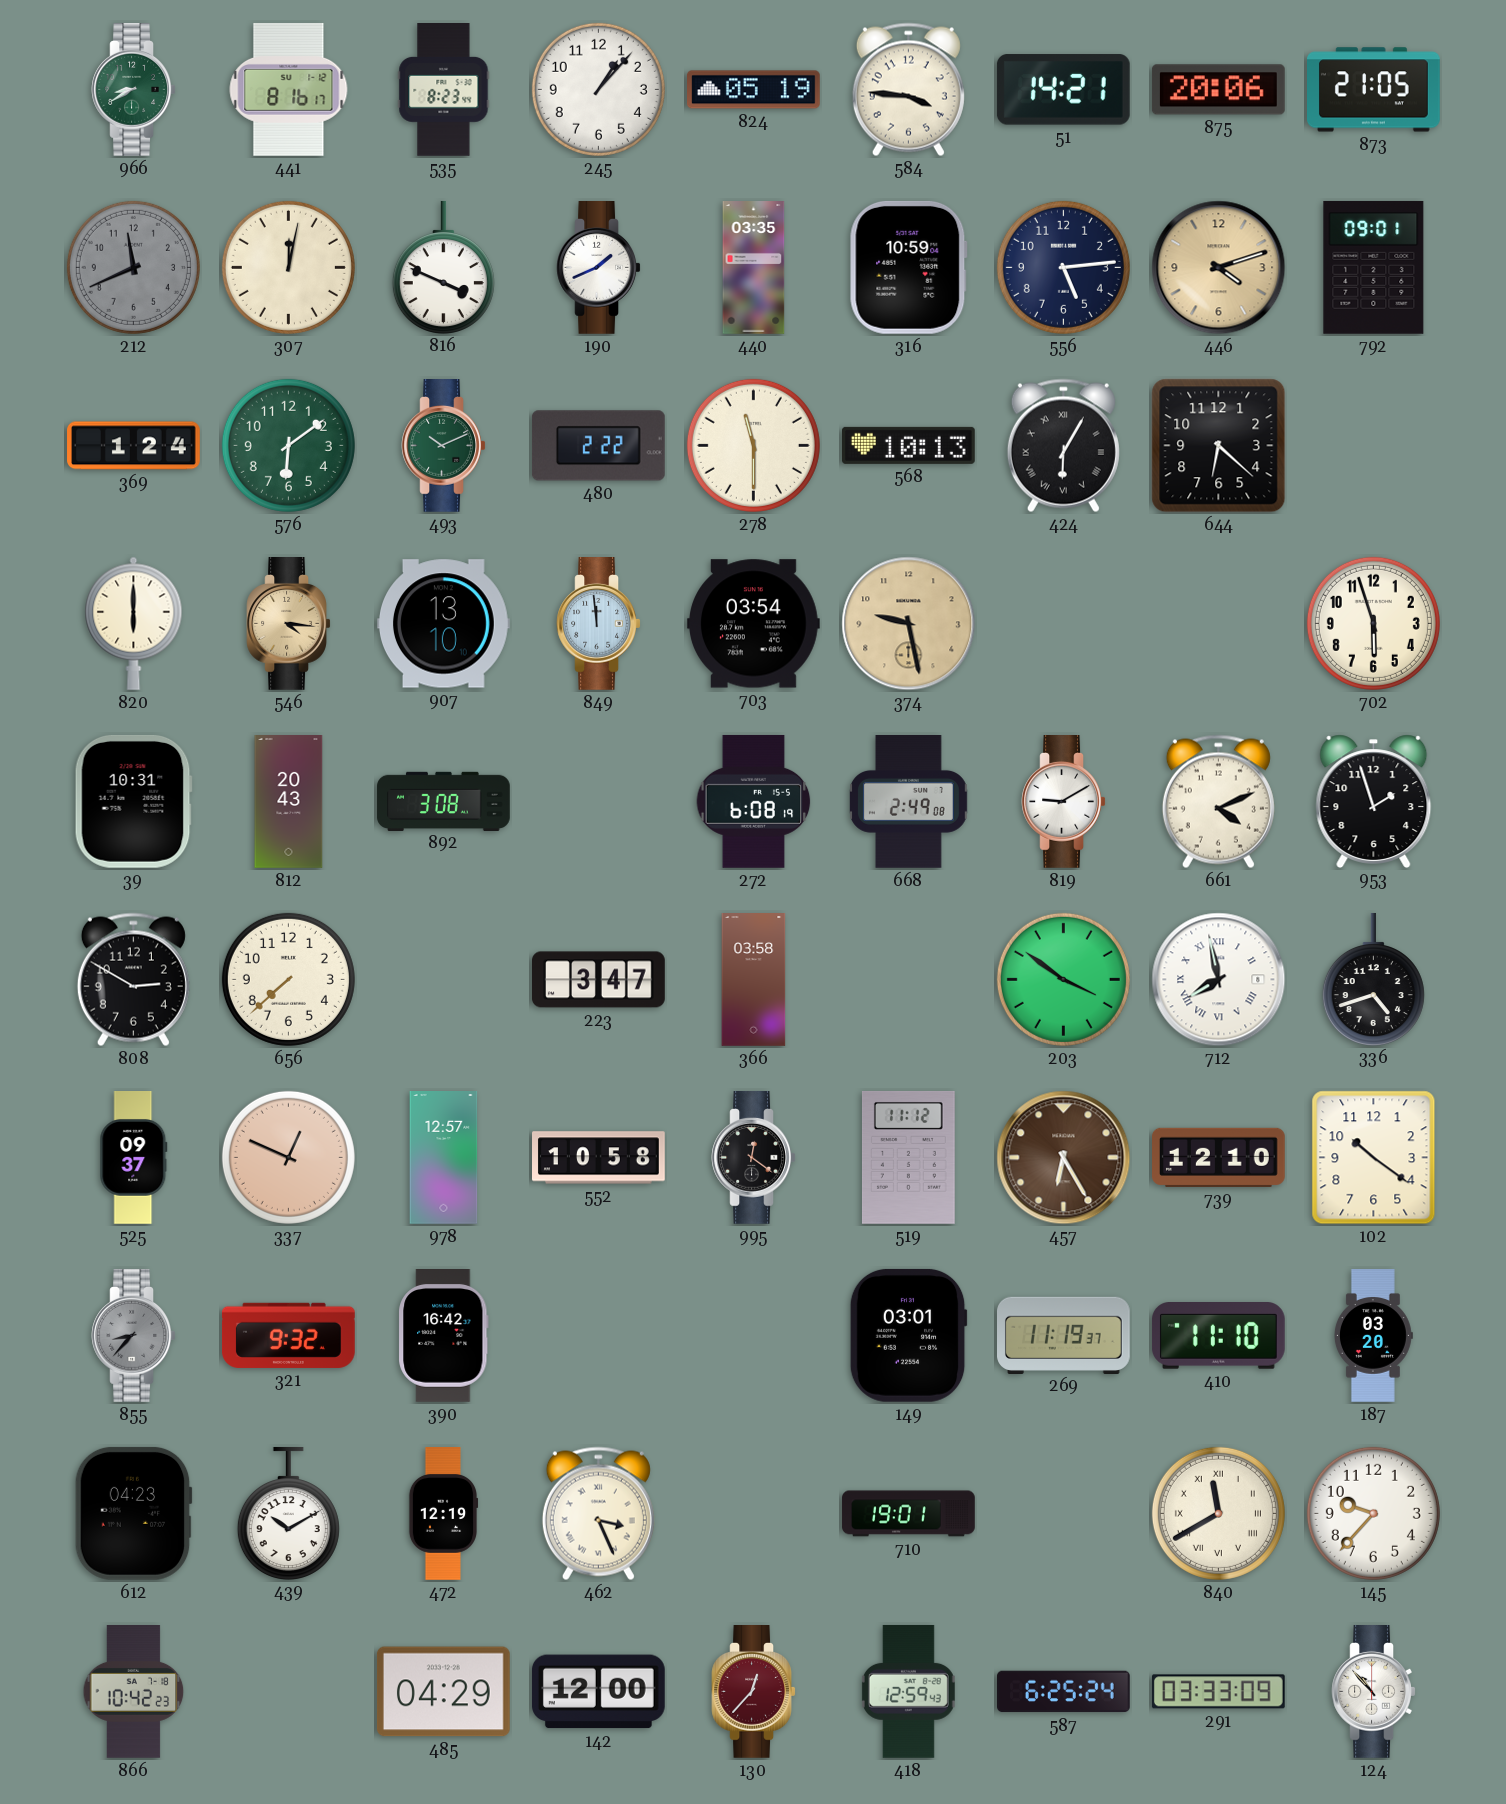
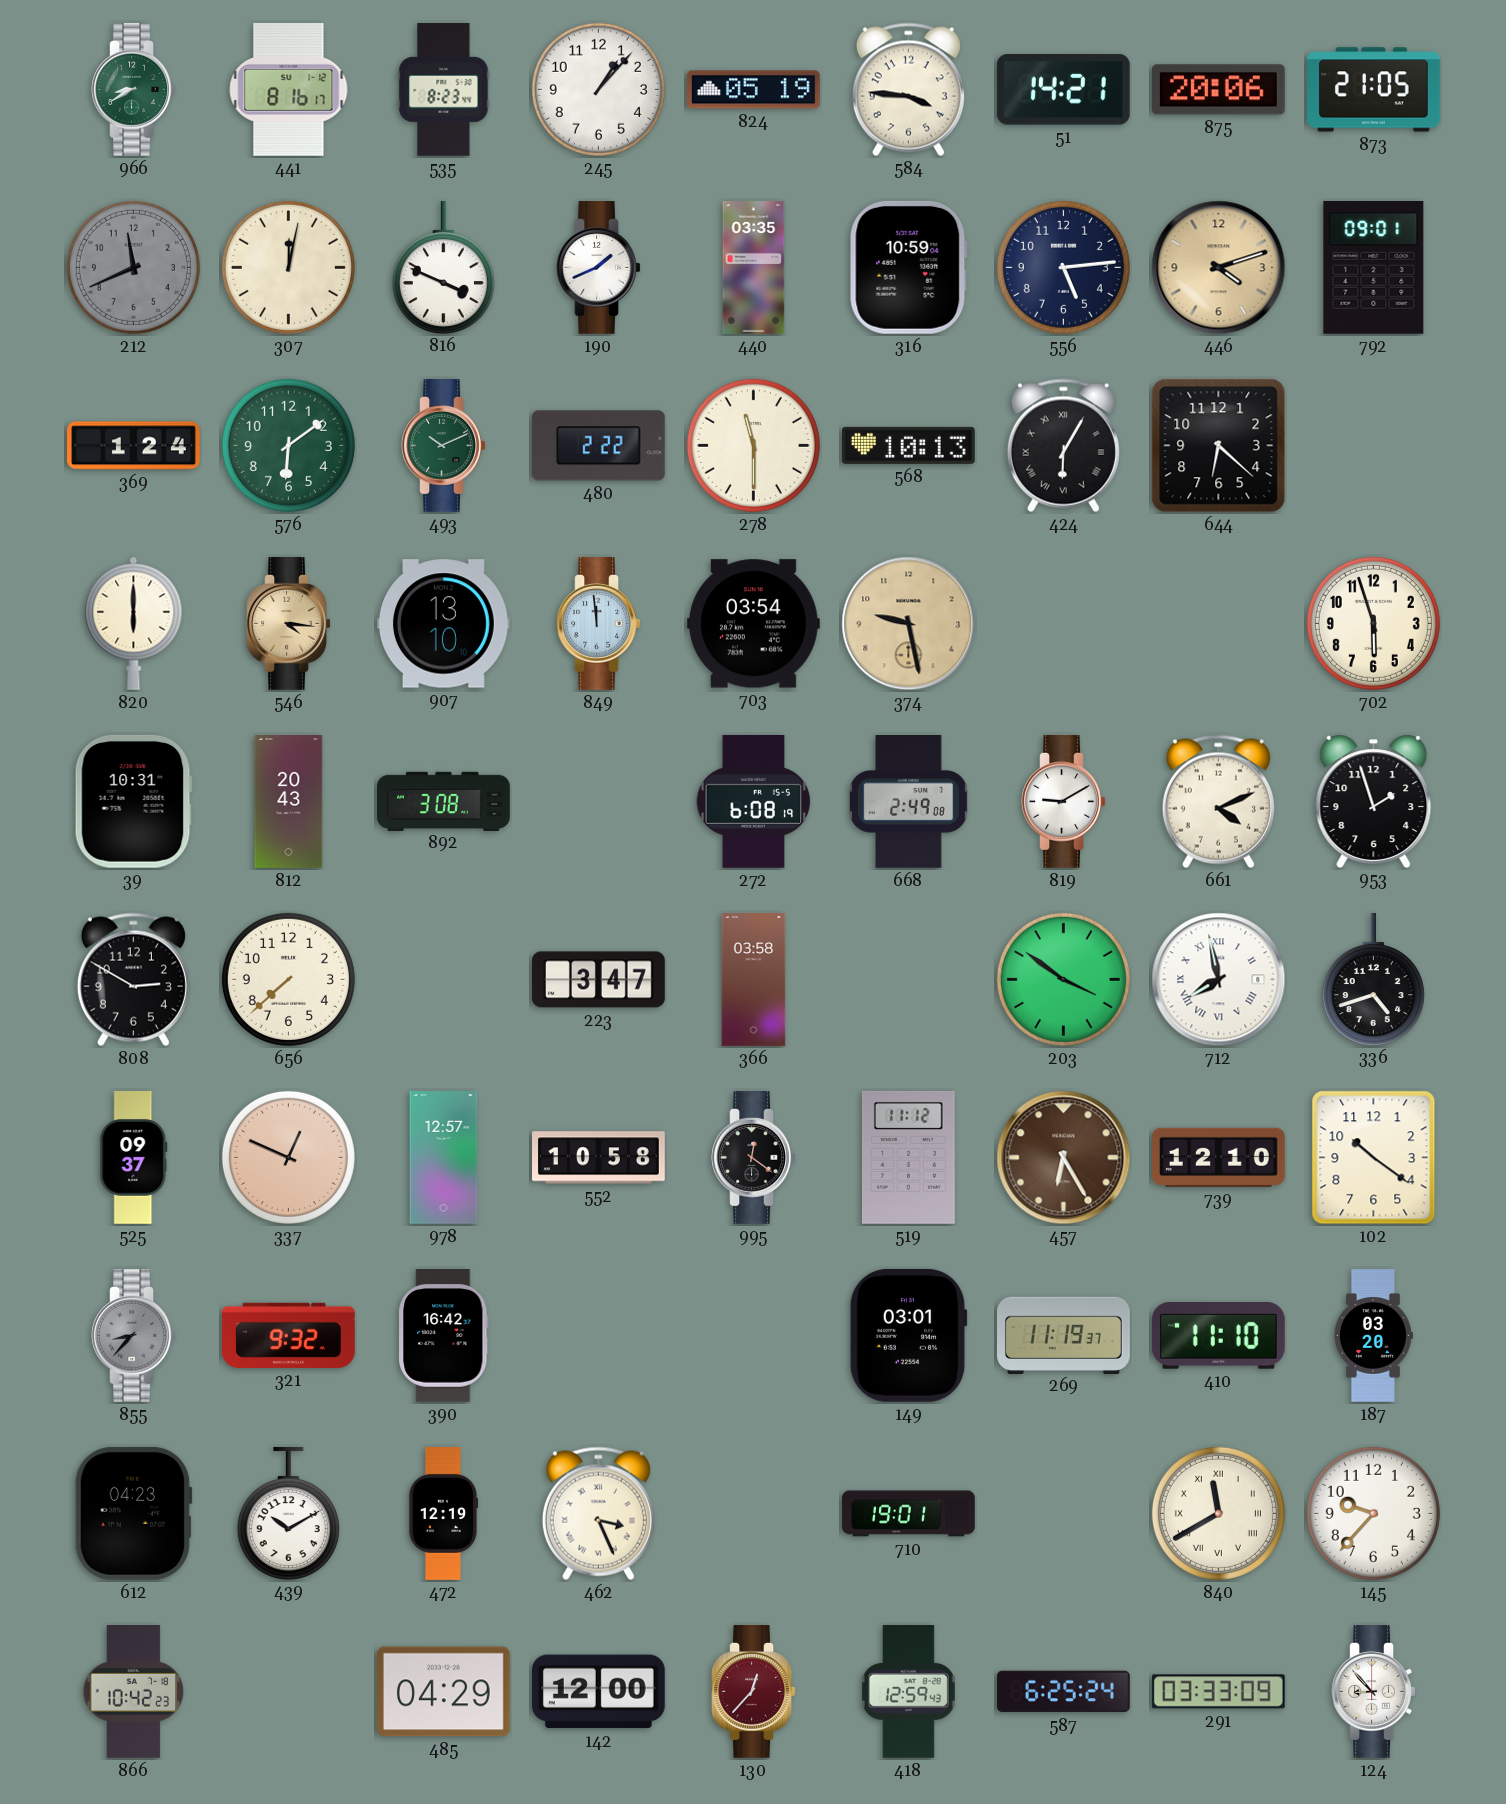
124: 10:53 -> 8:53 (1374, 1692)
